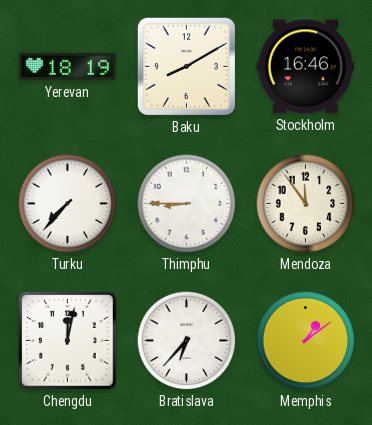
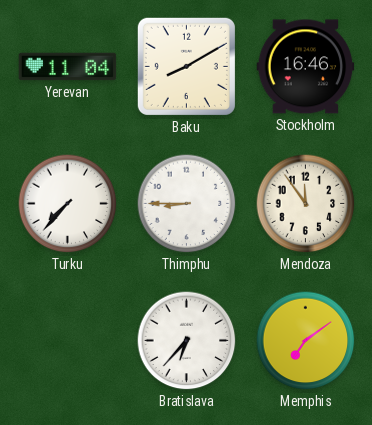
Yerevan: 18:19 -> 11:04 (68, 67)
Chengdu: 12:02 -> none (68, 341)
Memphis: 1:09 -> 7:09 (306, 341)
